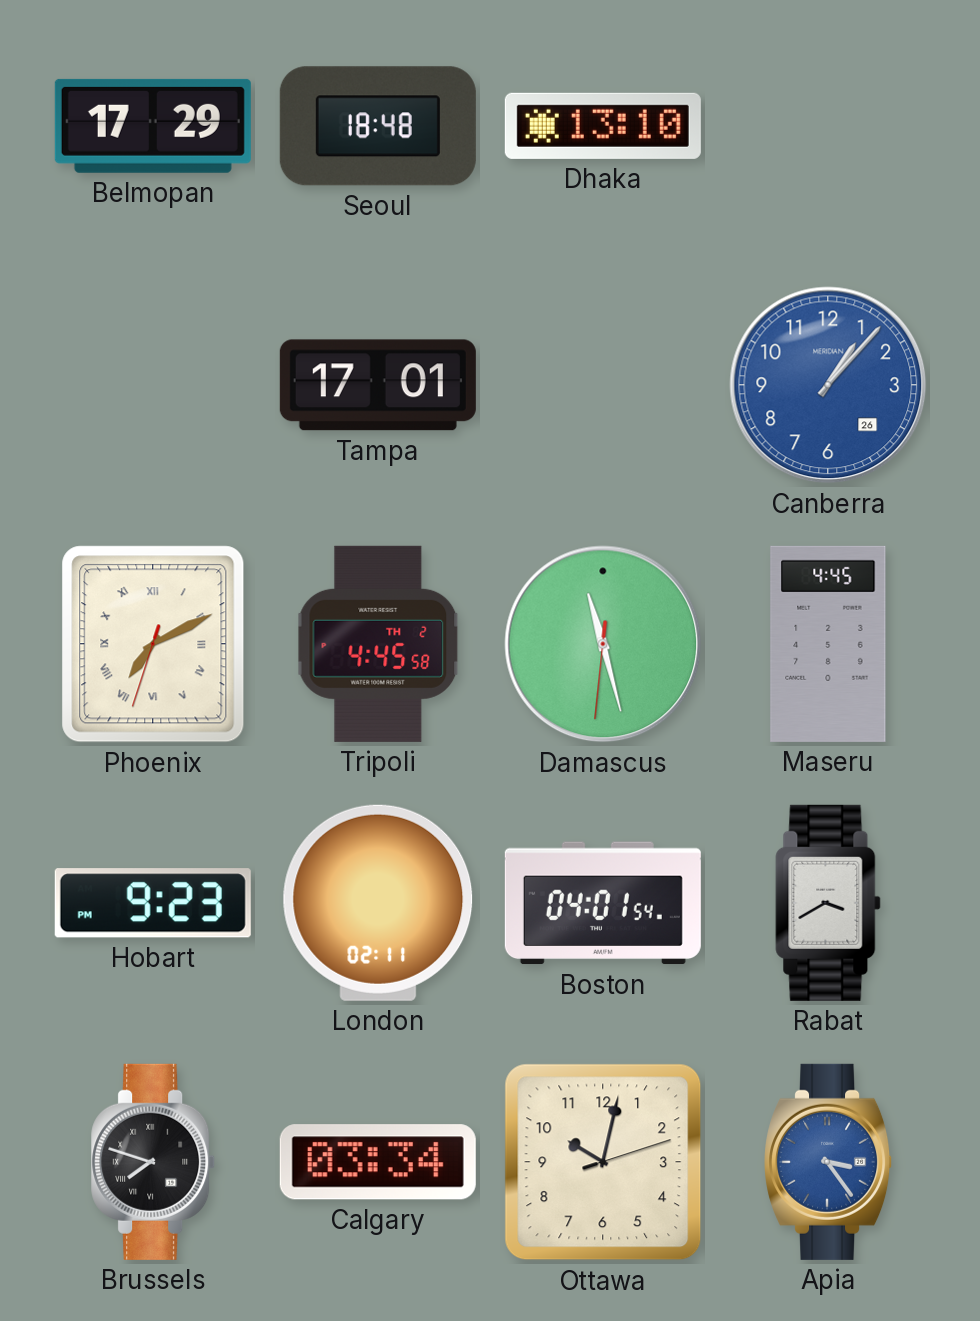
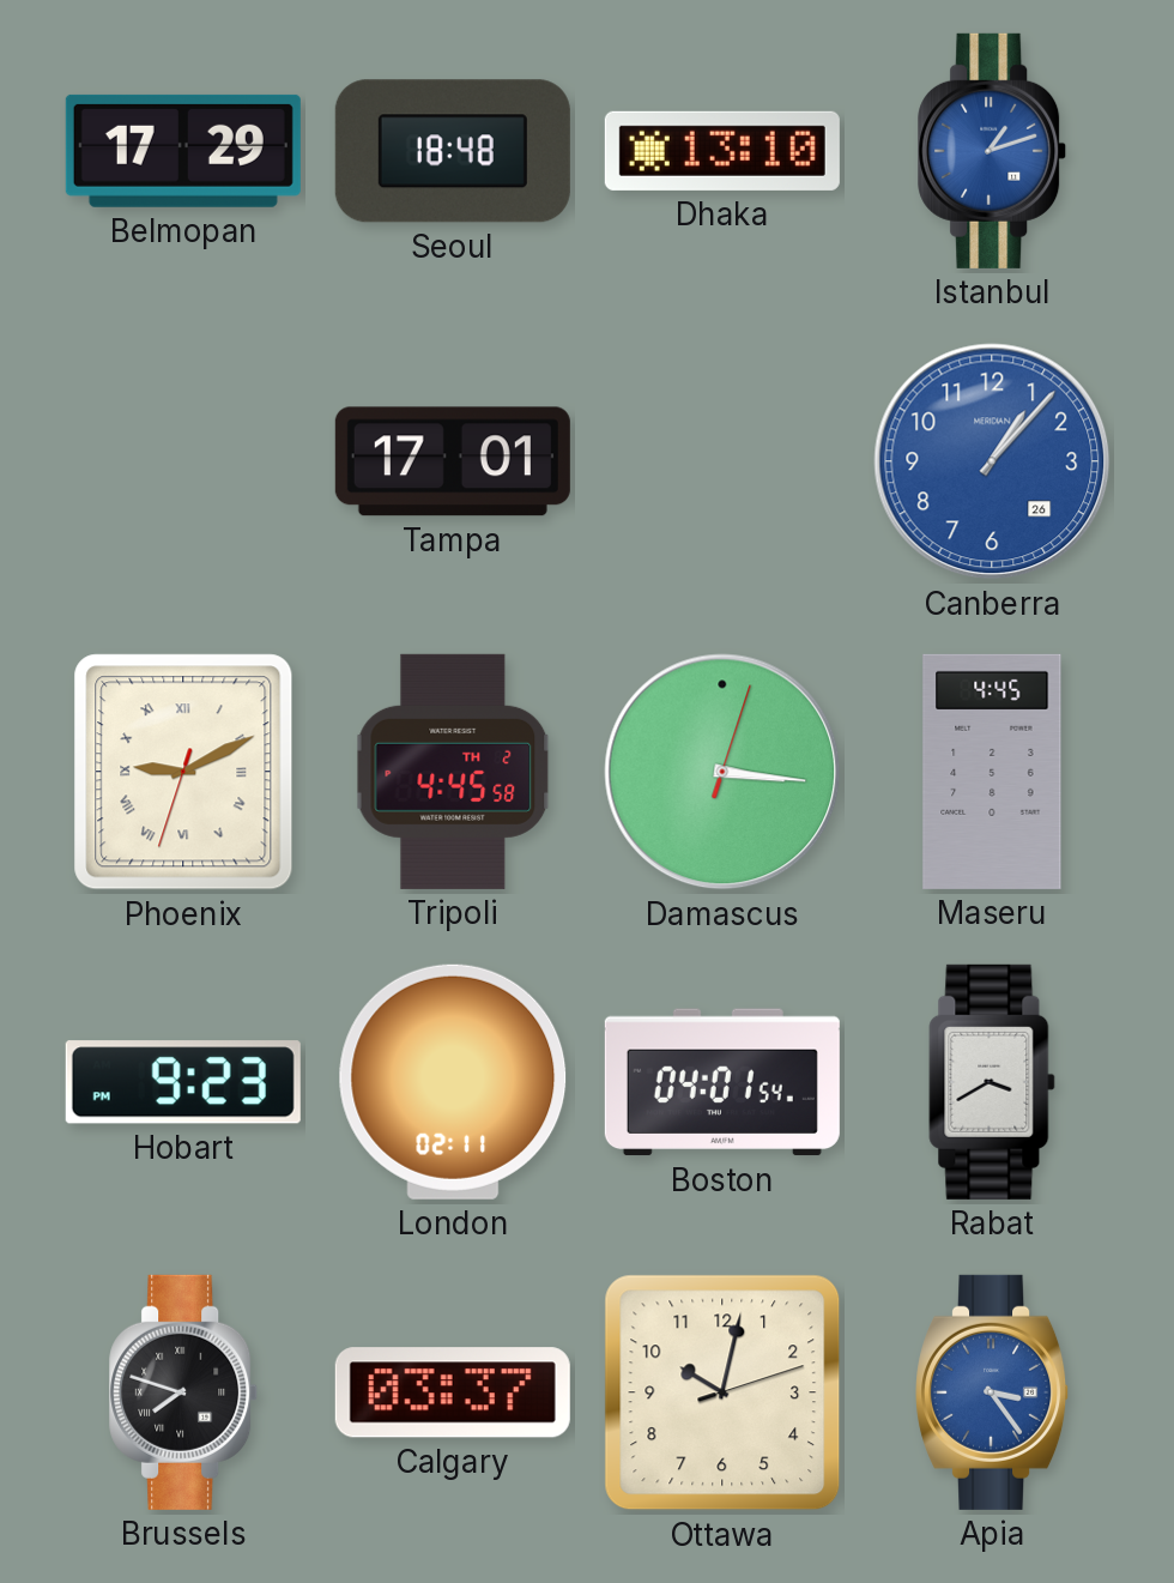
Istanbul: none -> 1:12 (993, 151)
Phoenix: 7:10 -> 9:10 (183, 772)
Damascus: 11:27 -> 3:16 (722, 772)
Calgary: 03:34 -> 03:37 (453, 1392)
